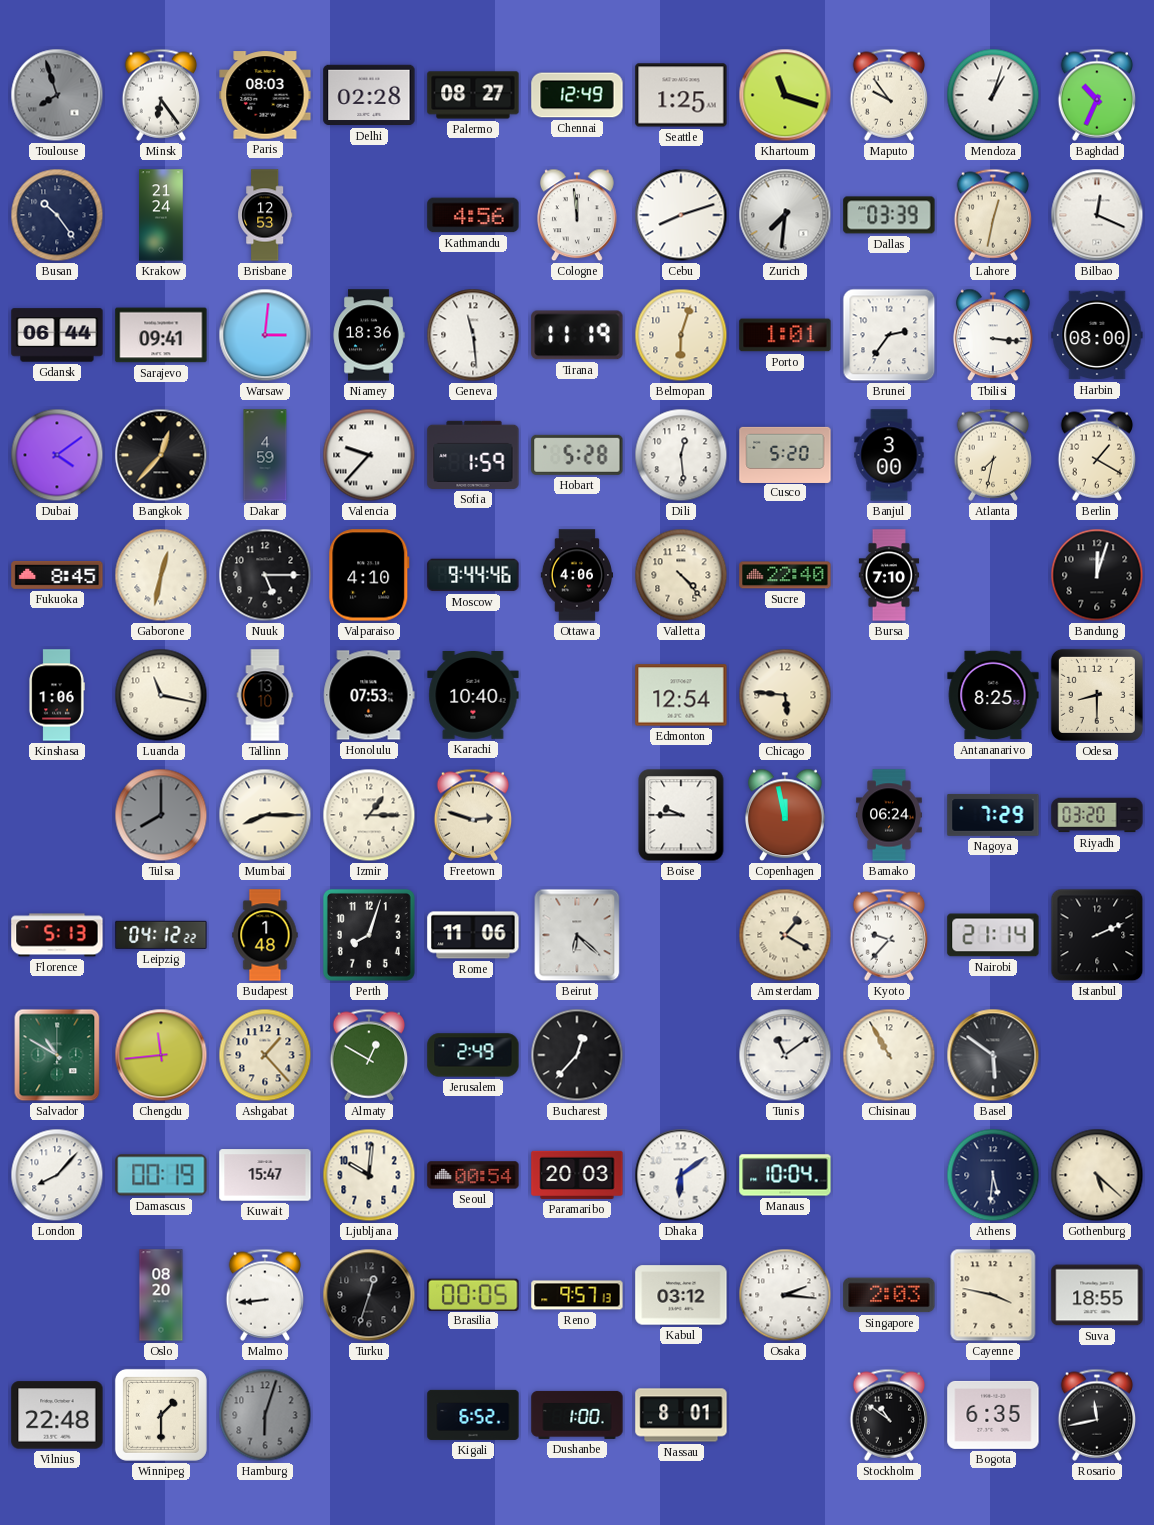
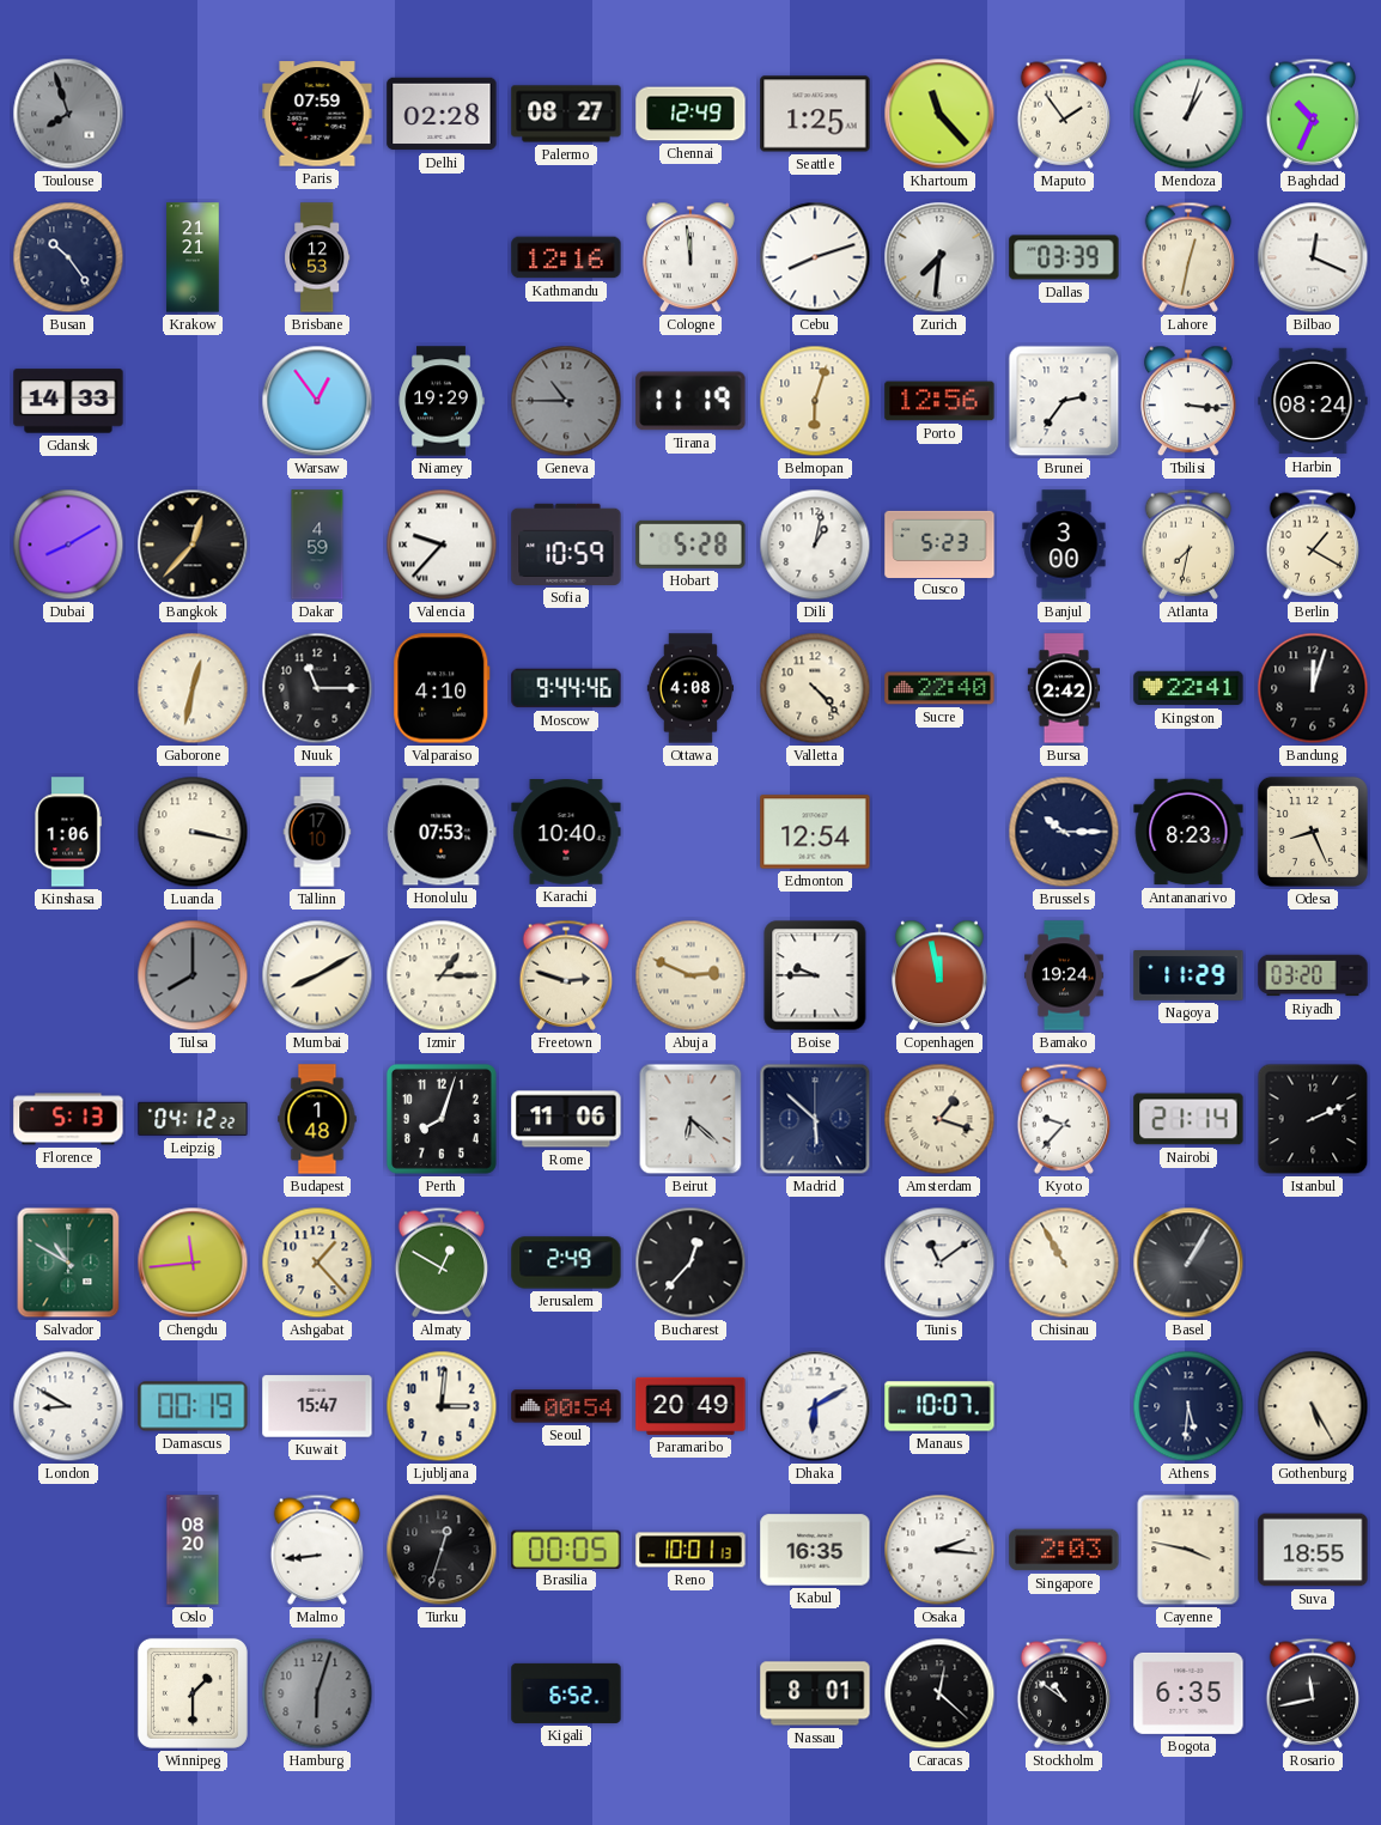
Minsk: 6:24 -> none (161, 95)
Paris: 08:03 -> 07:59 (317, 114)
Khartoum: 11:18 -> 11:23 (939, 114)
Maputo: 9:54 -> 1:54 (1064, 114)
Krakow: 21:24 -> 21:21 (193, 257)
Kathmandu: 4:56 -> 12:16 (566, 257)
Gdansk: 06:44 -> 14:33 (68, 401)
Sarajevo: 09:41 -> none (161, 335)
Warsaw: 3:01 -> 12:54 (317, 401)
Niamey: 18:36 -> 19:29 (442, 401)
Geneva: 11:29 -> 10:45 (566, 401)
Geneva dial: white -> grey (566, 401)
Porto: 1:01 -> 12:56 (939, 401)
Harbin: 08:00 -> 08:24 (1313, 401)
Dubai: 4:09 -> 8:10 (68, 545)
Sofia: 1:59 -> 10:59 (566, 545)
Dili: 12:29 -> 1:02 (815, 545)
Cusco: 5:20 -> 5:23 (939, 543)
Fukuoka: 8:45 -> none (57, 575)
Nuuk: 5:15 -> 11:15 (317, 688)
Ottawa: 4:06 -> 4:08 (689, 688)
Bursa: 7:10 -> 2:42 (1064, 688)
Kingston: none -> 22:41 (1188, 688)
Luanda: 11:17 -> 3:17 (193, 832)
Tallinn: 13:10 -> 17:10 (317, 832)
Chicago: 5:46 -> none (785, 695)
Brussels: none -> 10:15 (1064, 832)
Antananarivo: 8:25 -> 8:23 (1188, 832)
Odesa: 8:30 -> 8:26 (1313, 832)
Mumbai: 8:15 -> 8:10 (317, 975)
Abuja: none -> 2:49 (690, 975)
Bamako: 06:24 -> 19:24 (1065, 975)
Nagoya: 7:29 -> 11:29 (1188, 975)
Madrid: none -> 5:52 (815, 1119)
Amsterdam: 1:20 -> 1:18 (939, 1119)
Basel: 5:51 -> 1:05 (1188, 1263)
London: 8:07 -> 8:50 (68, 1406)
Ljubljana: 10:01 -> 3:01 (442, 1406)
Paramaribo: 20:03 -> 20:49 (690, 1406)
Dhaka: 6:09 -> 6:10 (815, 1406)
Manaus: 10:04 -> 10:07 (939, 1406)
Gothenburg: 5:22 -> 5:25 (1313, 1406)
Reno: 9:57 -> 10:01 (690, 1550)
Kabul: 03:12 -> 16:35 (815, 1550)
Vilnius: 22:48 -> none (57, 1415)
Dushanbe: 1:00 -> none (577, 1415)
Caracas: none -> 12:22 (939, 1693)
